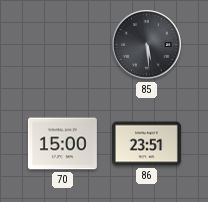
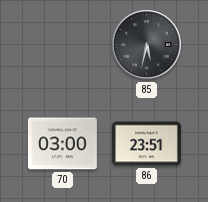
85: 5:29 -> 5:32 (147, 45)
70: 15:00 -> 03:00 (62, 144)
